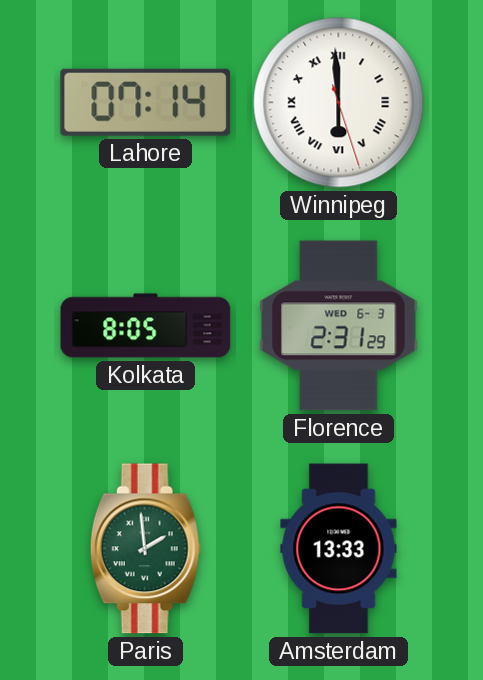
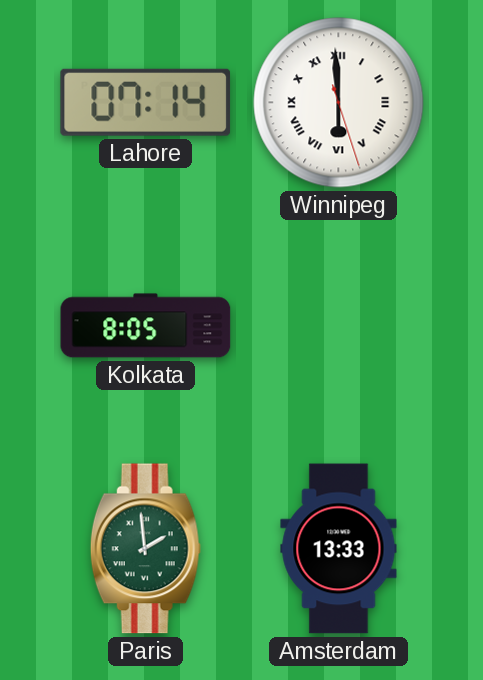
Florence: 2:31 -> none (339, 326)
